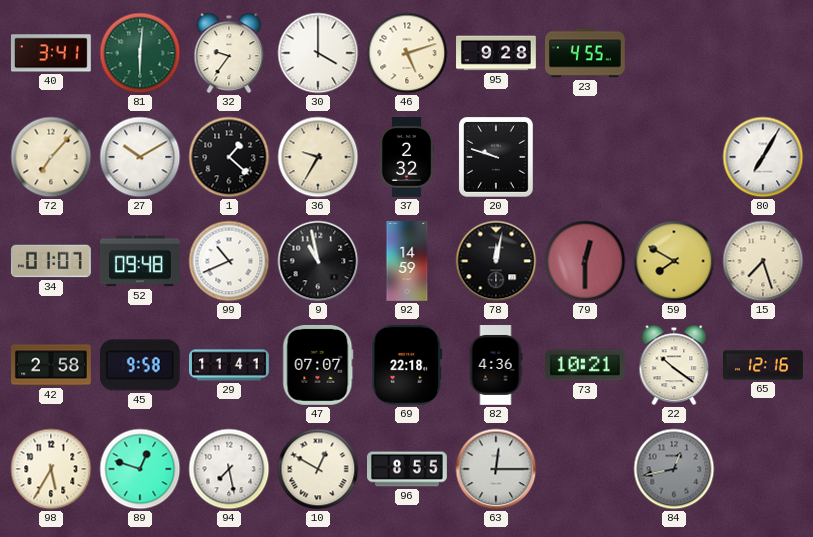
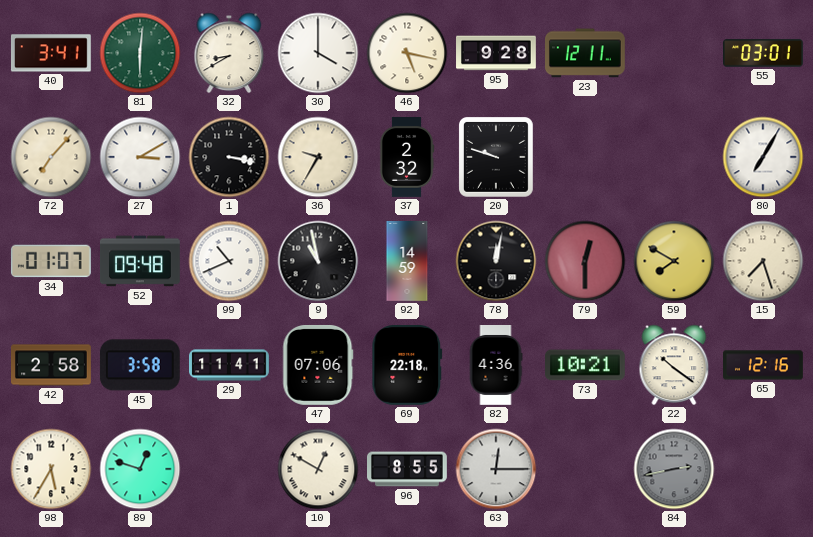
32: 9:36 -> 8:40 (229, 53)
46: 5:12 -> 5:17 (407, 53)
23: 4:55 -> 12:11 (586, 53)
55: none -> 03:01 (764, 53)
27: 10:10 -> 3:10 (140, 157)
1: 1:22 -> 3:17 (229, 157)
45: 9:58 -> 3:58 (140, 365)
47: 07:07 -> 07:06 (318, 365)
94: 7:28 -> none (229, 469)
84: 12:43 -> 2:43 (674, 469)
